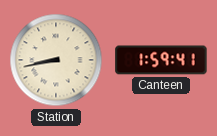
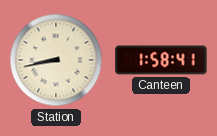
Canteen: 1:59 -> 1:58 (161, 60)
